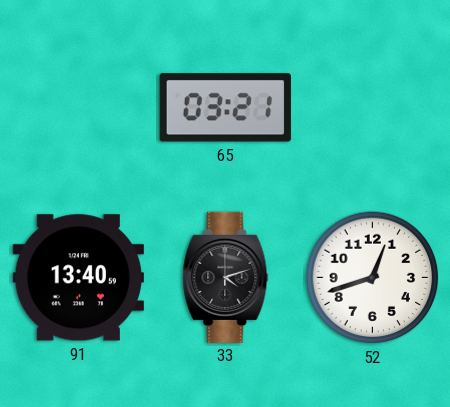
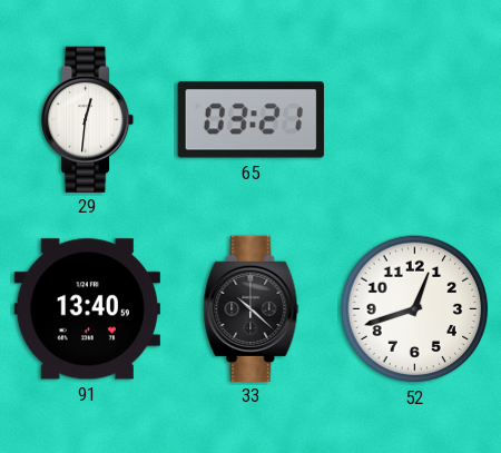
29: none -> 12:31 (89, 119)
33: 4:12 -> 10:22 (252, 308)
